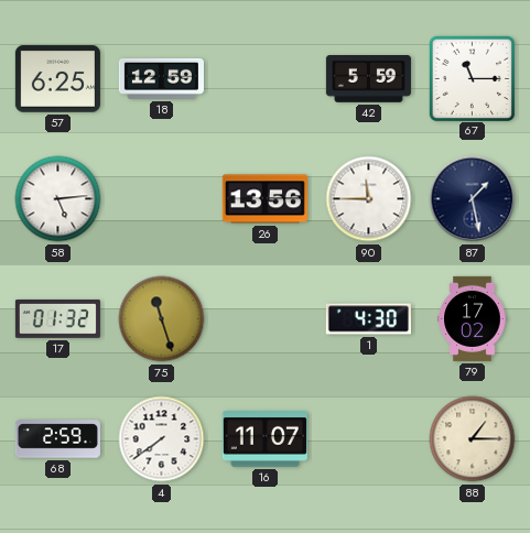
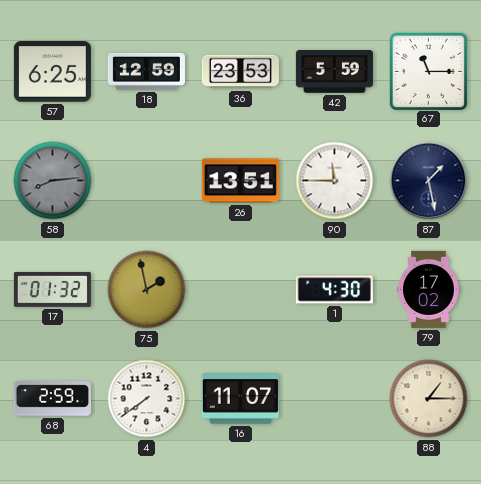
36: none -> 23:53 (240, 72)
58: 5:14 -> 8:14 (53, 181)
58 dial: white -> grey (53, 181)
26: 13:56 -> 13:51 (240, 181)
75: 11:27 -> 1:58 (147, 290)
